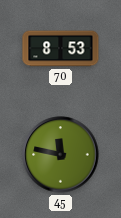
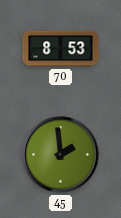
45: 11:47 -> 1:59 (61, 155)
